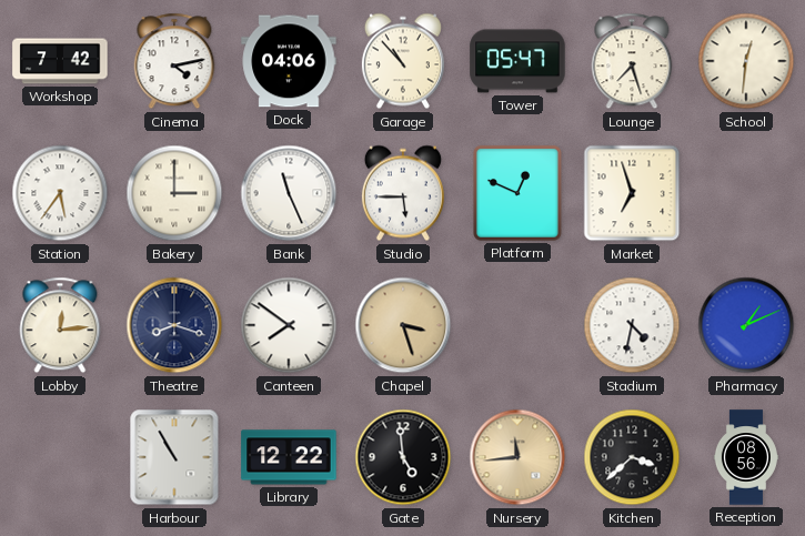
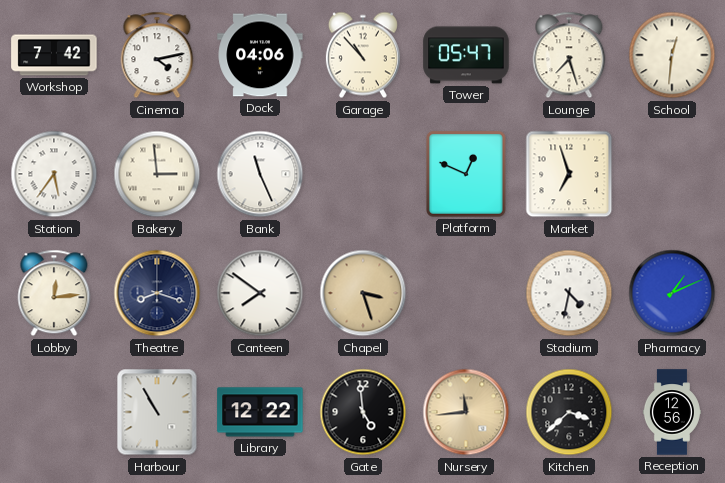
Bakery: 3:00 -> 2:59 (157, 174)
Studio: 5:45 -> none (403, 193)
Reception: 08:56 -> 12:56 (672, 412)
